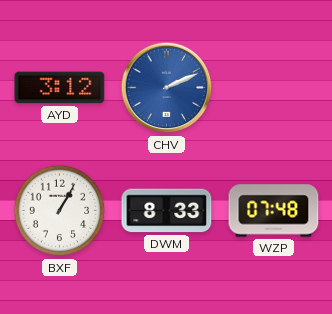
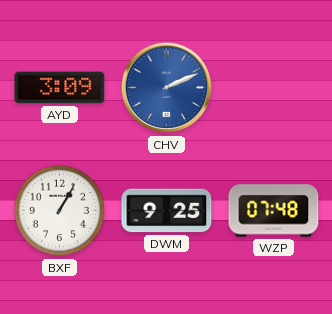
AYD: 3:12 -> 3:09 (60, 88)
DWM: 8:33 -> 9:25 (167, 211)
